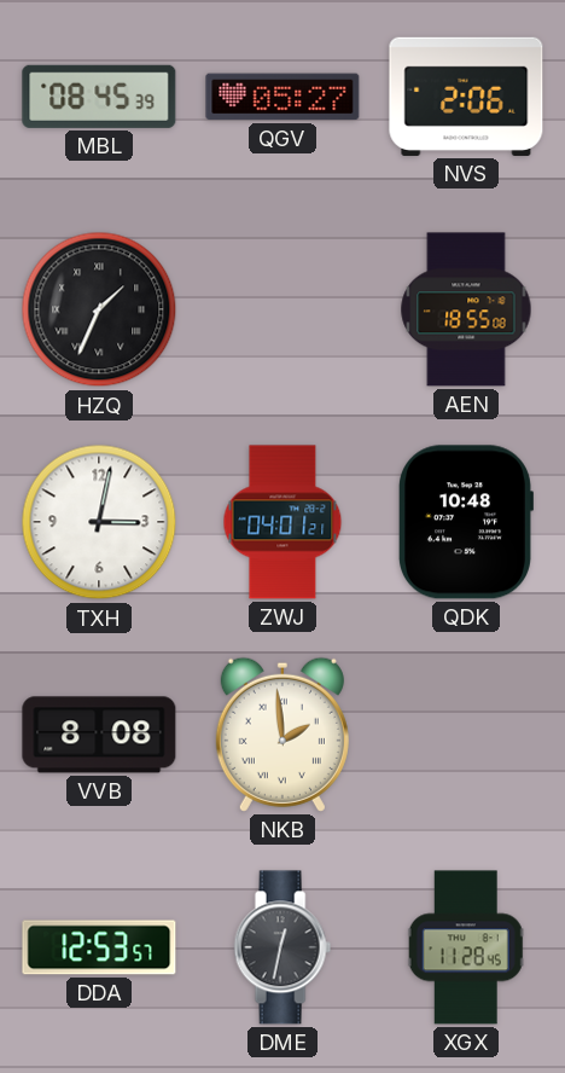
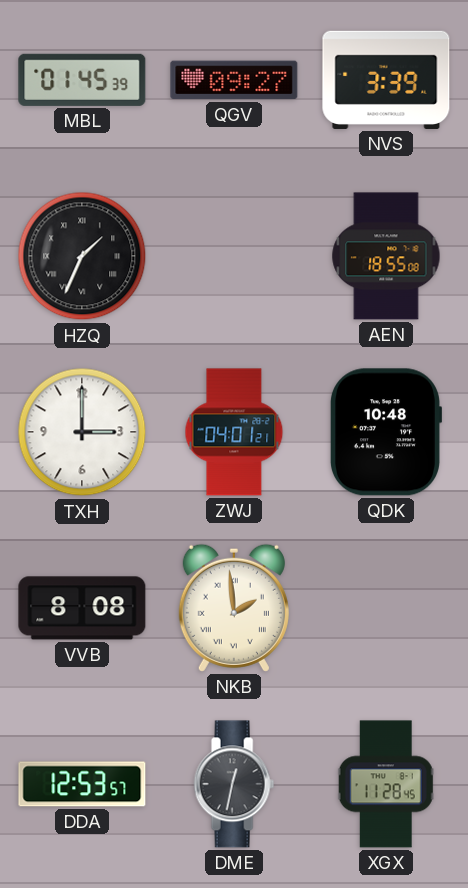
MBL: 08:45 -> 01:45 (82, 80)
QGV: 05:27 -> 09:27 (234, 80)
NVS: 2:06 -> 3:39 (386, 80)
TXH: 3:02 -> 3:00 (82, 432)
